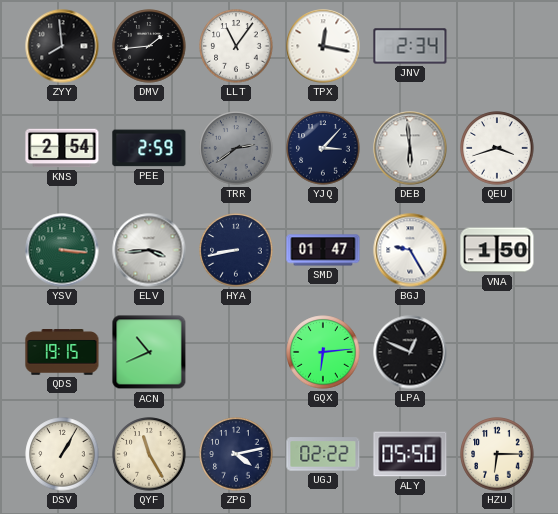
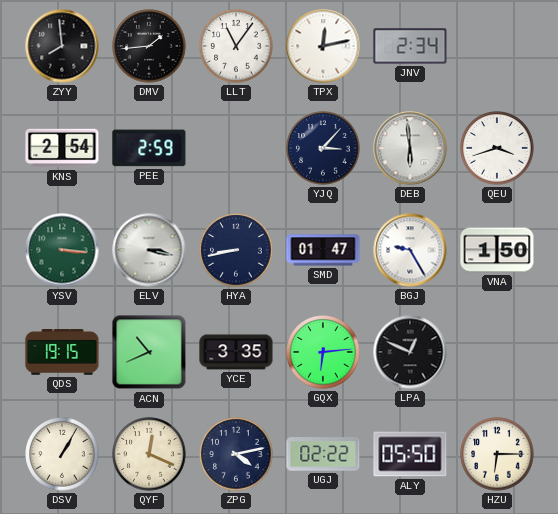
TPX: 12:17 -> 12:13 (323, 46)
TRR: 2:39 -> none (236, 148)
ELV: 3:44 -> 3:17 (149, 250)
YCE: none -> 3:35 (236, 352)
QYF: 11:25 -> 12:19 (149, 454)
